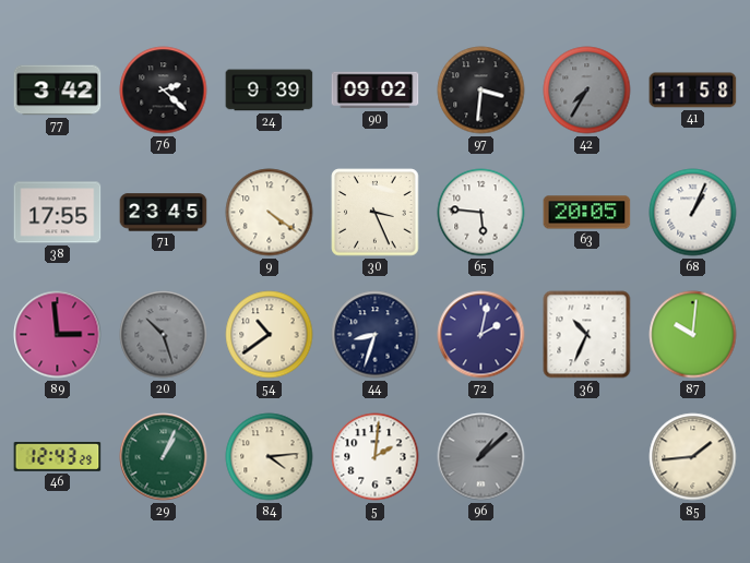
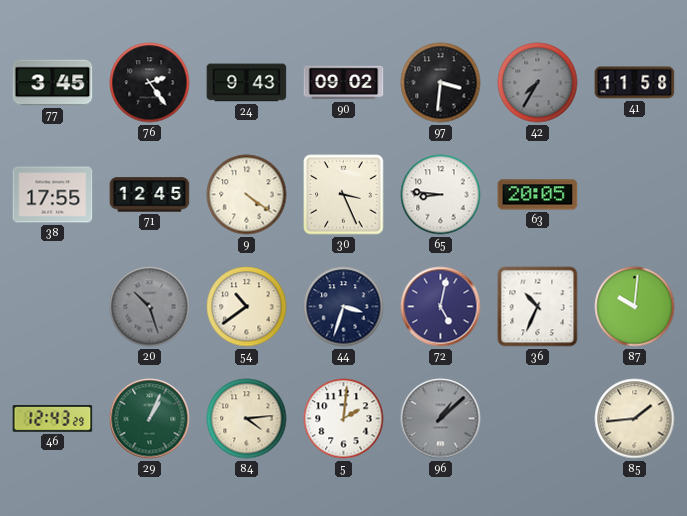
77: 3:42 -> 3:45 (53, 83)
76: 2:22 -> 2:24 (150, 83)
24: 9:39 -> 9:43 (247, 83)
71: 23:45 -> 12:45 (150, 195)
65: 5:46 -> 8:46 (441, 195)
68: 1:04 -> none (693, 213)
89: 2:59 -> none (58, 335)
44: 8:33 -> 3:33 (344, 307)
72: 2:02 -> 5:02 (441, 307)
